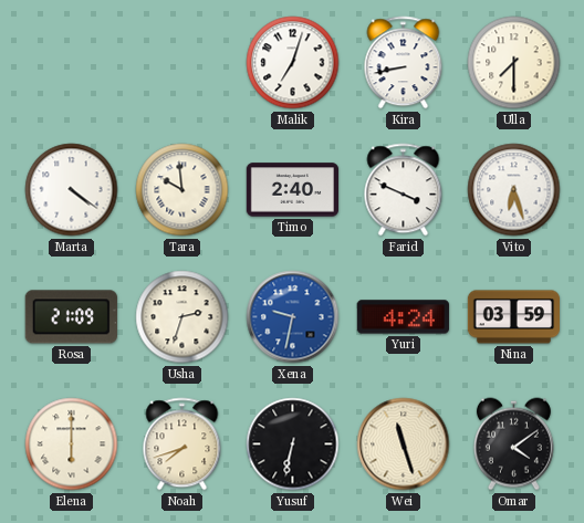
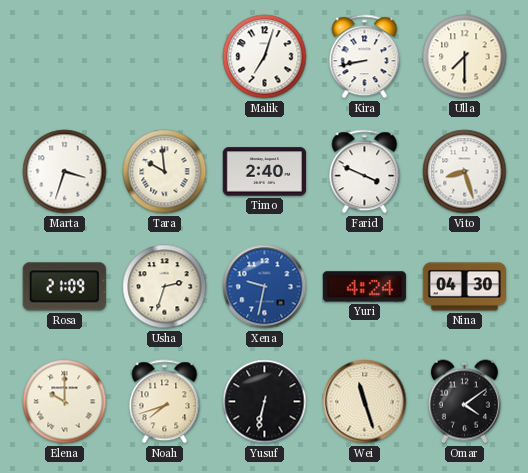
Marta: 4:21 -> 3:33 (65, 172)
Vito: 6:27 -> 8:27 (465, 172)
Nina: 03:59 -> 04:30 (464, 287)
Elena: 6:00 -> 10:00 (65, 402)
